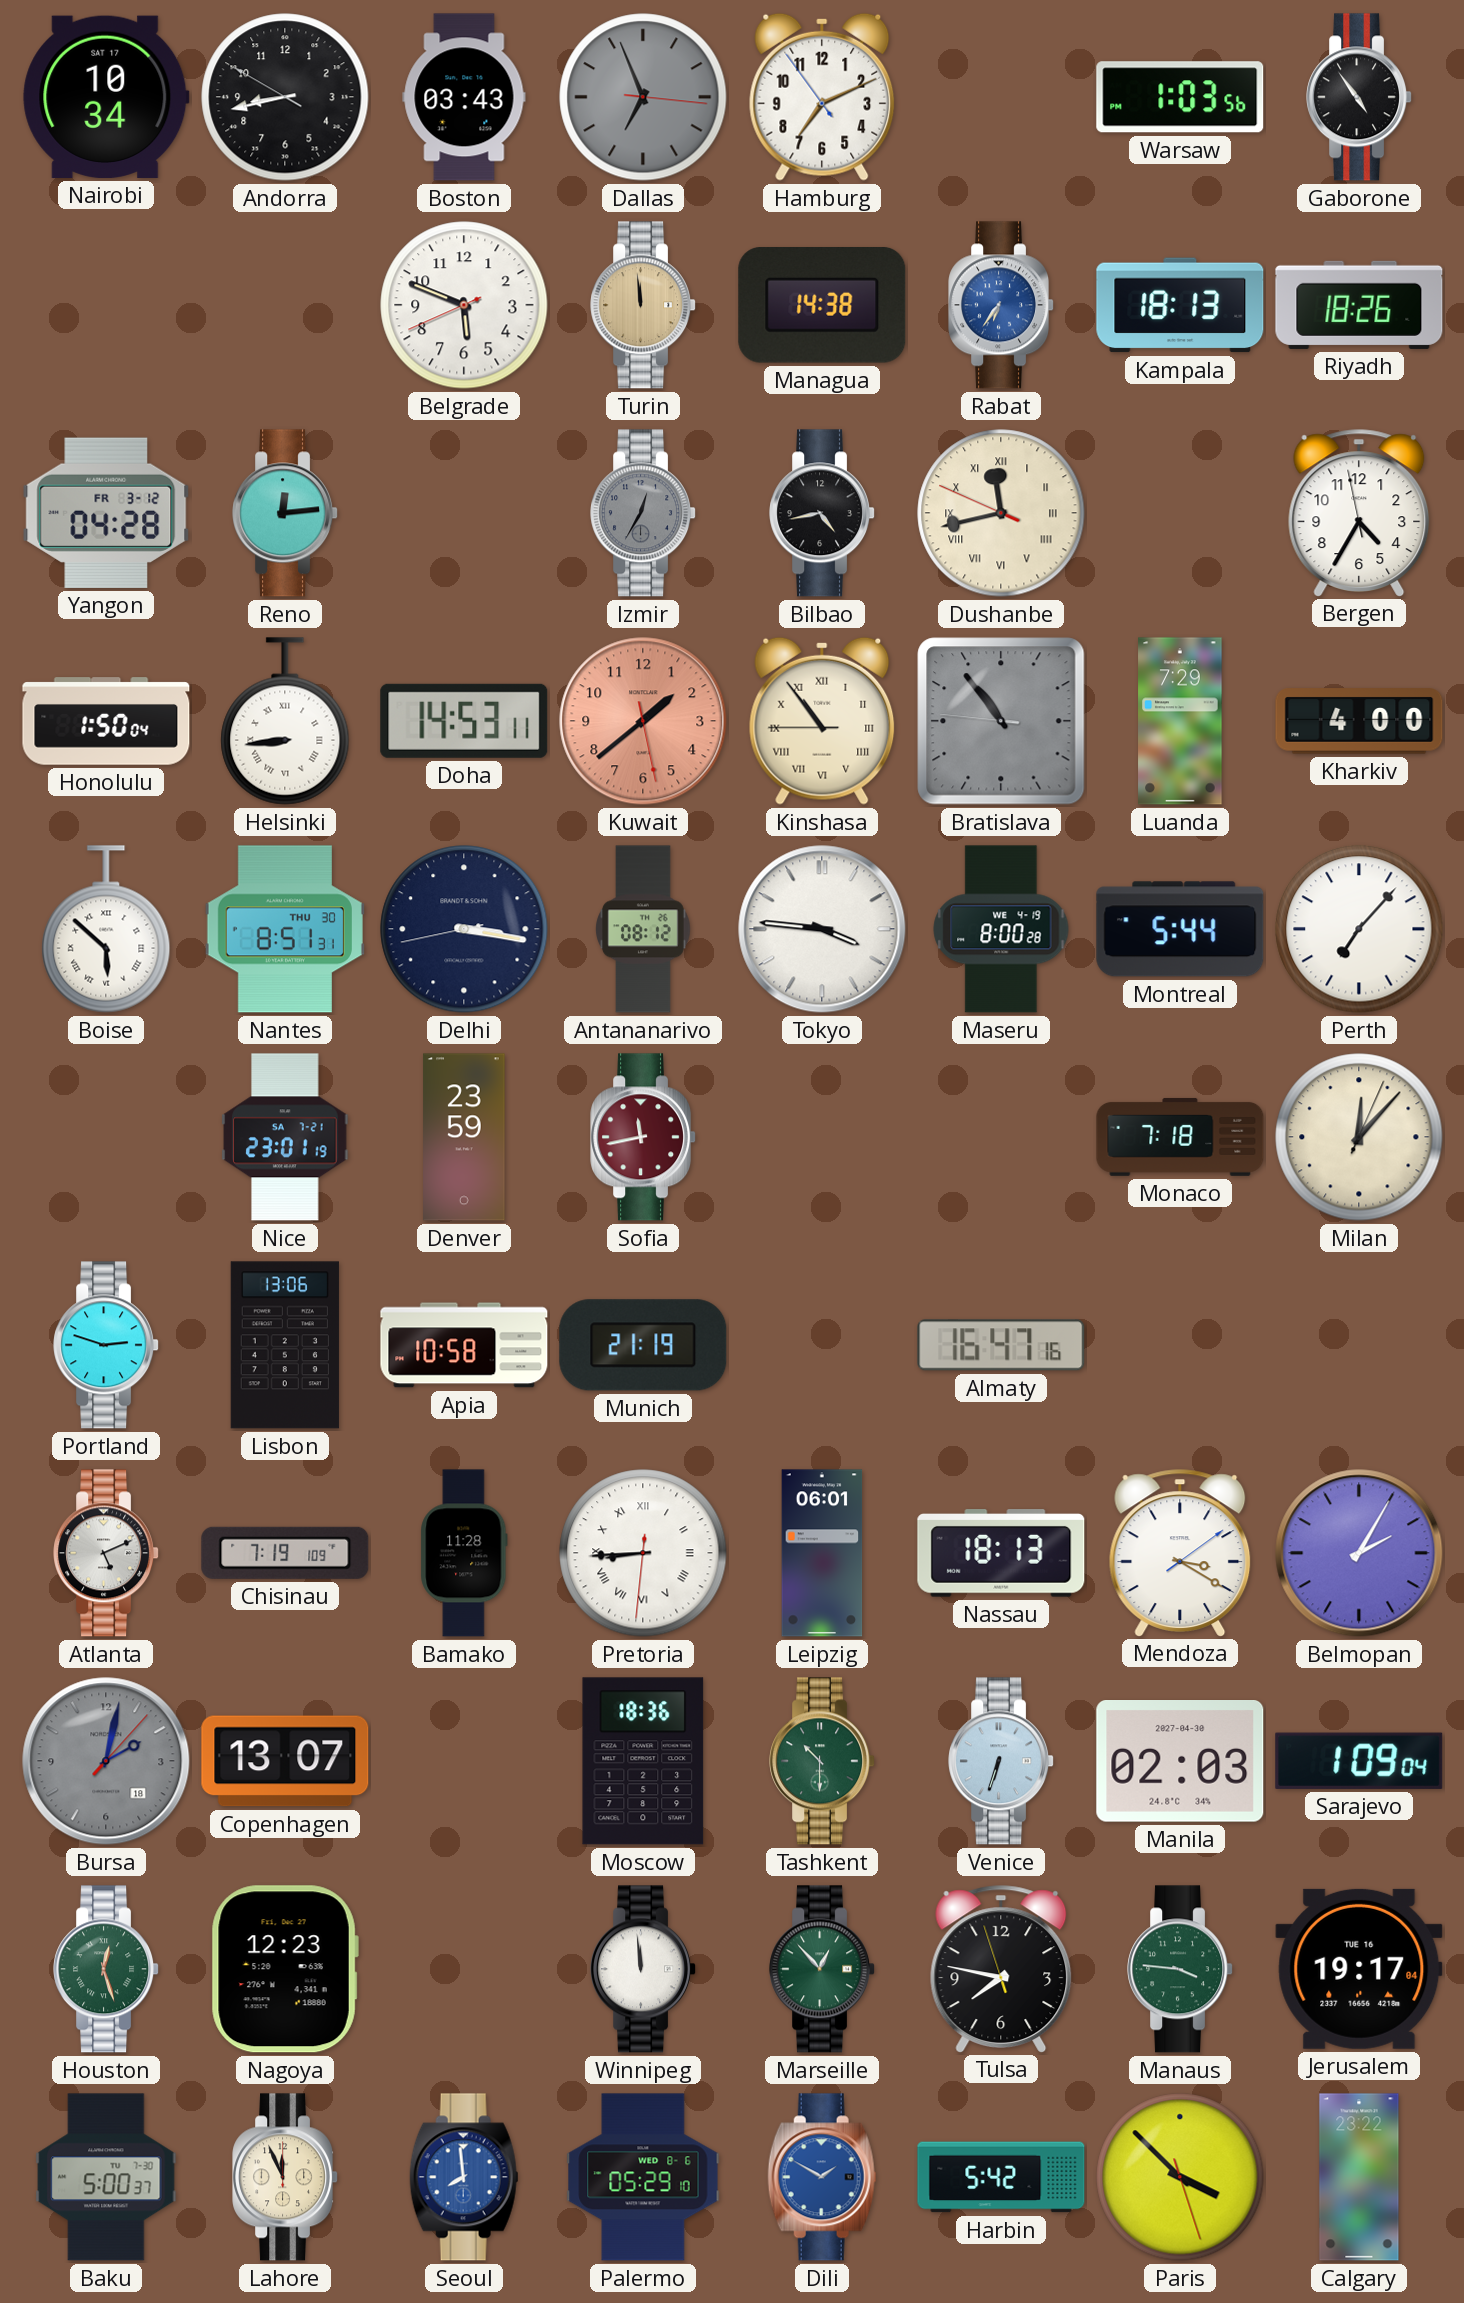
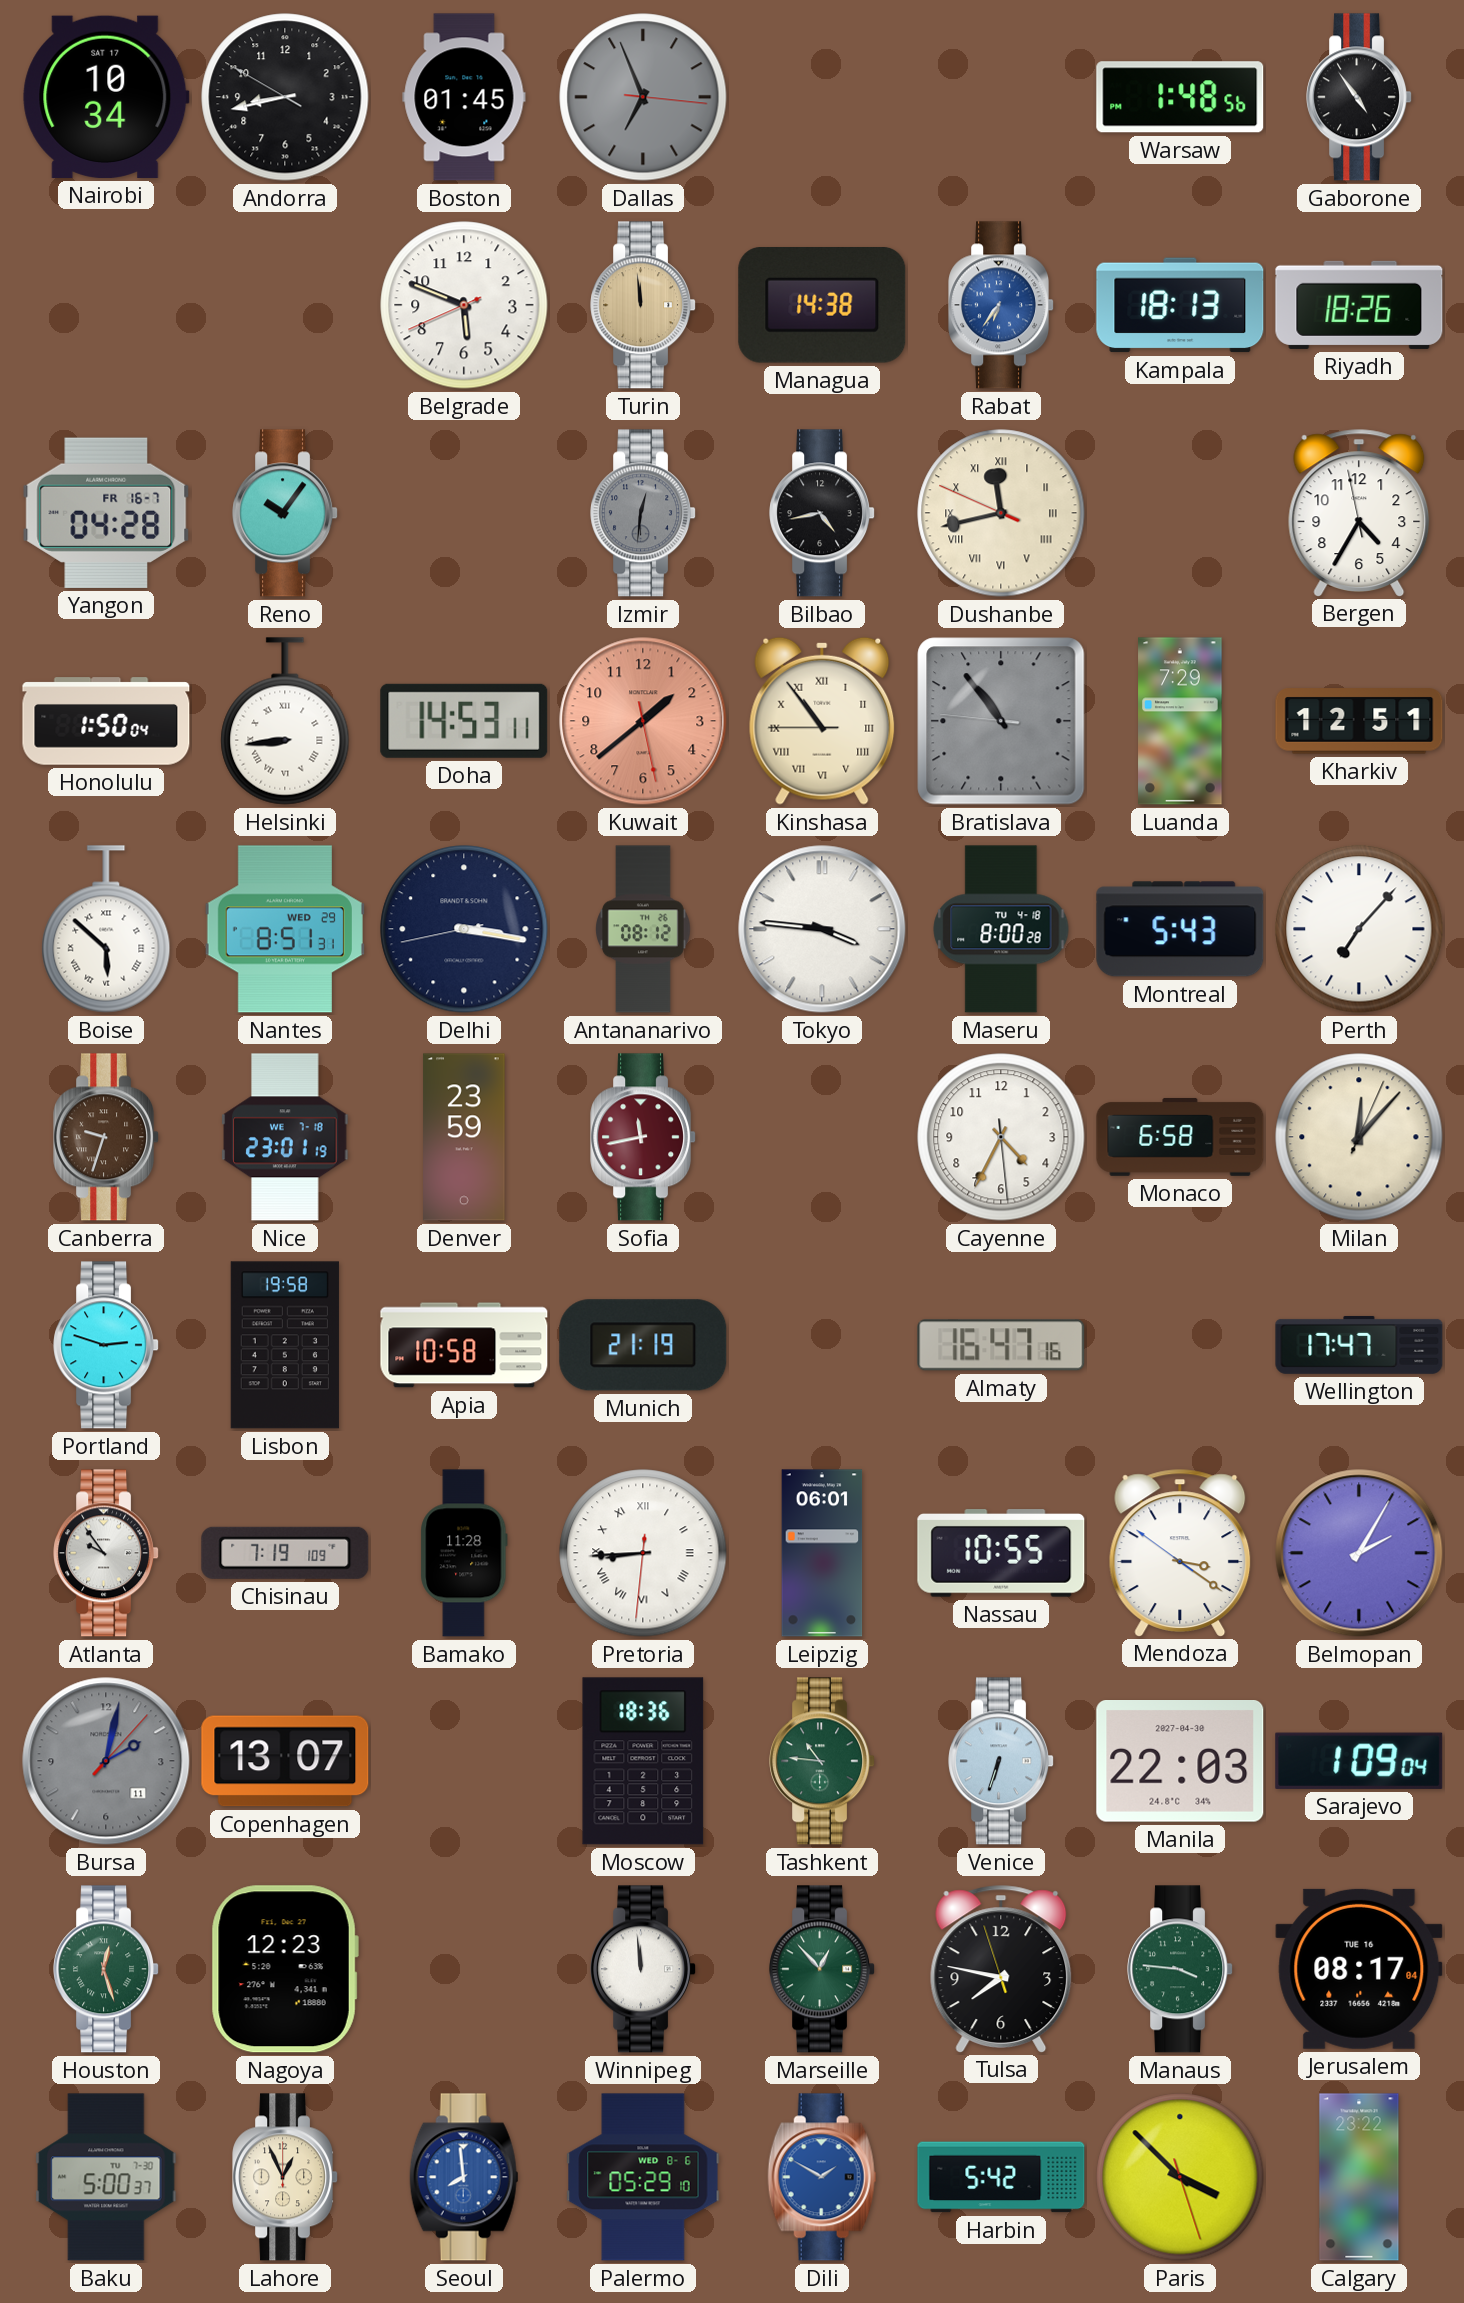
Boston: 03:43 -> 01:45 (464, 97)
Hamburg: 7:10 -> none (822, 97)
Warsaw: 1:03 -> 1:48 (1180, 97)
Yangon date: FR 3-12 -> FR 16-7 (106, 513)
Reno: 12:14 -> 10:06 (286, 513)
Izmir: 12:35 -> 12:31 (644, 513)
Kharkiv: 4:00 -> 12:51 (1359, 721)
Nantes date: THU 30 -> WED 29 (285, 929)
Maseru date: WE 4-19 -> TU 4-18 (1001, 929)
Montreal: 5:44 -> 5:43 (1180, 929)
Canberra: none -> 9:33 (107, 1137)
Nice date: SA 7-21 -> WE 7-18 (285, 1137)
Cayenne: none -> 4:34 (1001, 1137)
Monaco: 7:18 -> 6:58 (1180, 1137)
Lisbon: 13:06 -> 19:58 (285, 1345)
Wellington: none -> 17:47 (1359, 1345)
Atlanta: 5:11 -> 9:54 (107, 1553)
Nassau: 18:13 -> 10:55 (1001, 1553)
Mendoza: 3:20:09 -> 3:20:51 (1180, 1553)
Bursa date: 18 -> 11 (106, 1761)
Tashkent: 10:30 -> 10:46 (823, 1761)
Manila: 02:03 -> 22:03 (1180, 1762)
Jerusalem: 19:17 -> 08:17 (1359, 1969)
Lahore: 11:56 -> 12:56 (286, 2177)
